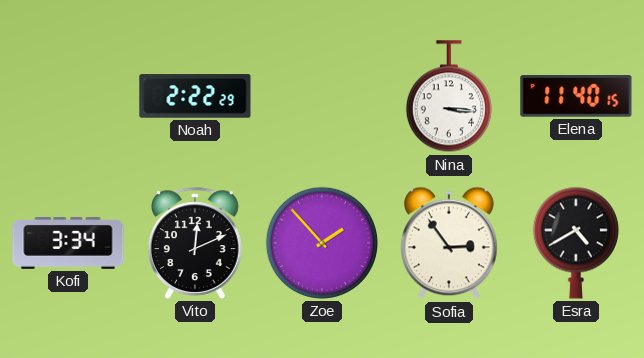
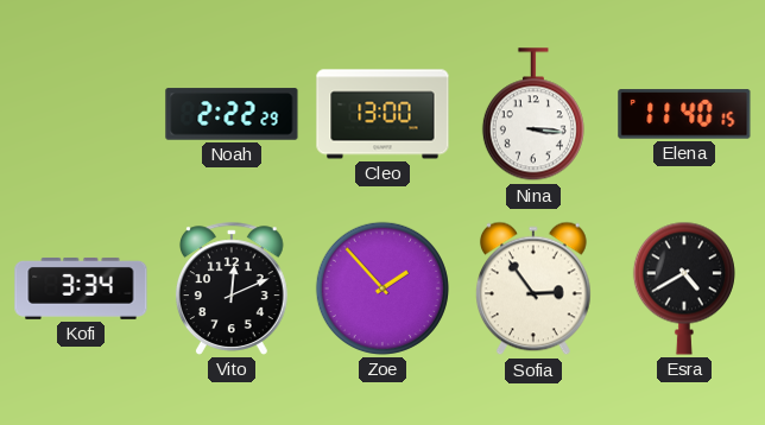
Cleo: none -> 13:00 (383, 114)
